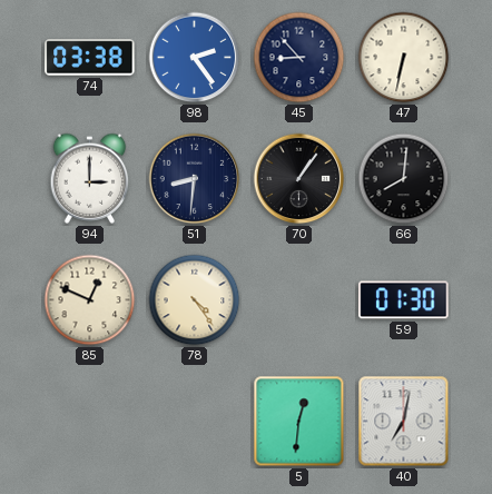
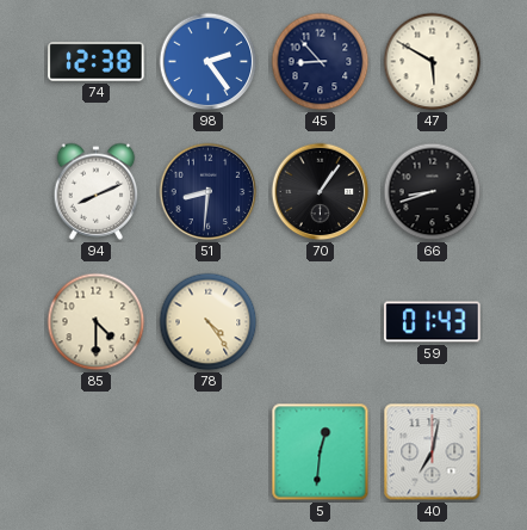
74: 03:38 -> 12:38 (97, 62)
47: 6:32 -> 5:50 (433, 62)
94: 3:00 -> 8:11 (97, 191)
66: 8:01 -> 8:42 (433, 192)
85: 12:49 -> 4:30 (97, 322)
59: 01:30 -> 01:43 (433, 322)
